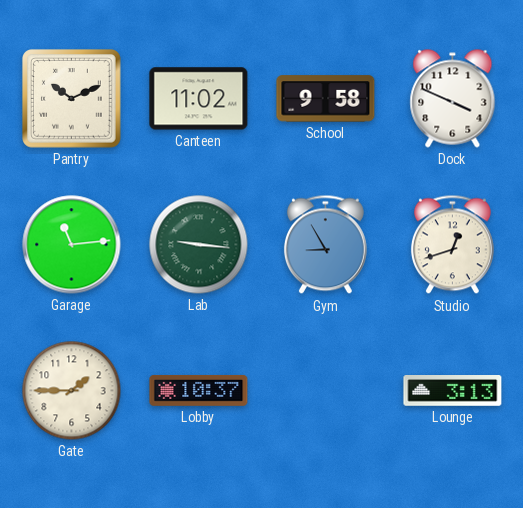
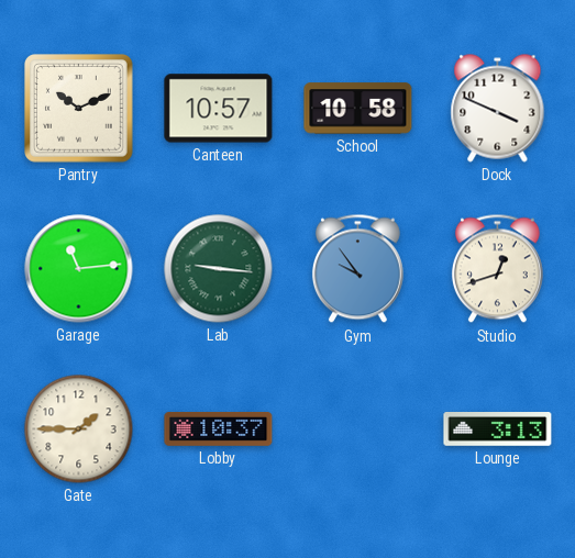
Canteen: 11:02 -> 10:57 (219, 109)
School: 9:58 -> 10:58 (358, 109)
Gym: 8:55 -> 9:54 (357, 269)
